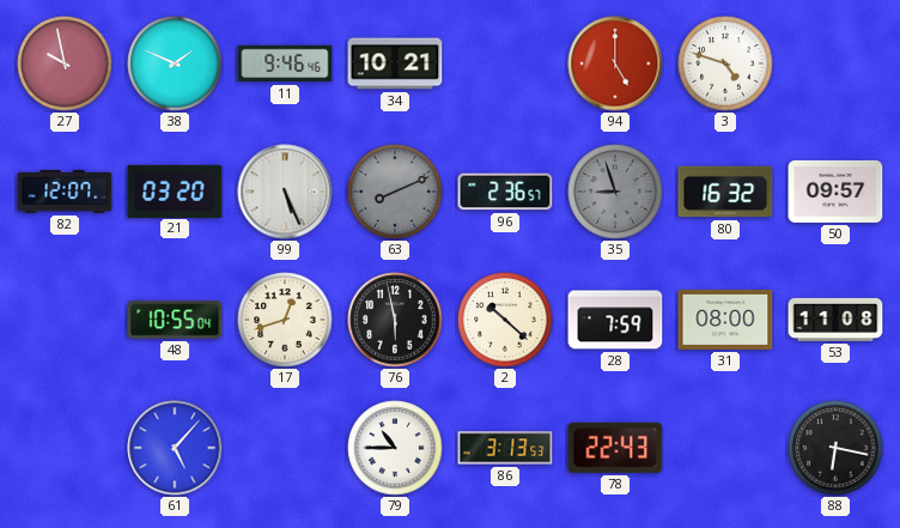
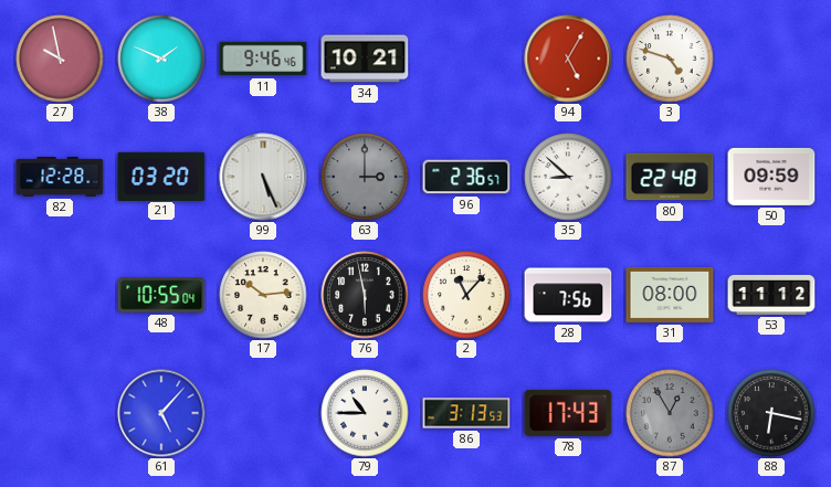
94: 5:00 -> 5:05 (568, 59)
82: 12:07 -> 12:28 (60, 177)
63: 8:11 -> 3:00 (365, 177)
35: 8:57 -> 8:52 (568, 177)
35 dial: grey -> white (568, 177)
80: 16:32 -> 22:48 (670, 177)
50: 09:57 -> 09:59 (771, 177)
17: 12:42 -> 10:14 (263, 295)
2: 10:22 -> 11:07 (466, 295)
28: 7:59 -> 7:56 (568, 295)
53: 11:08 -> 11:12 (771, 295)
78: 22:43 -> 17:43 (568, 413)
87: none -> 12:55 (670, 413)
